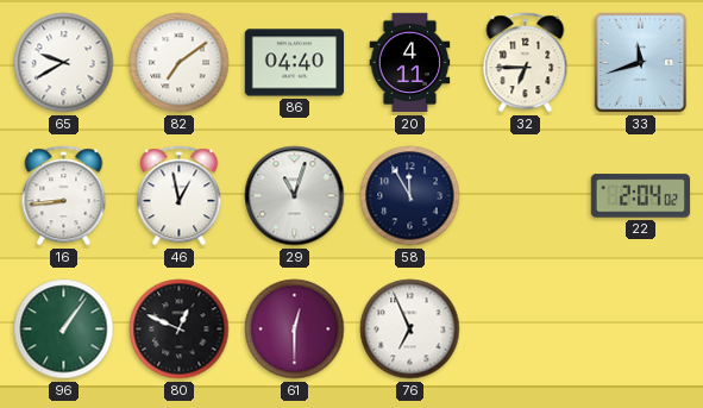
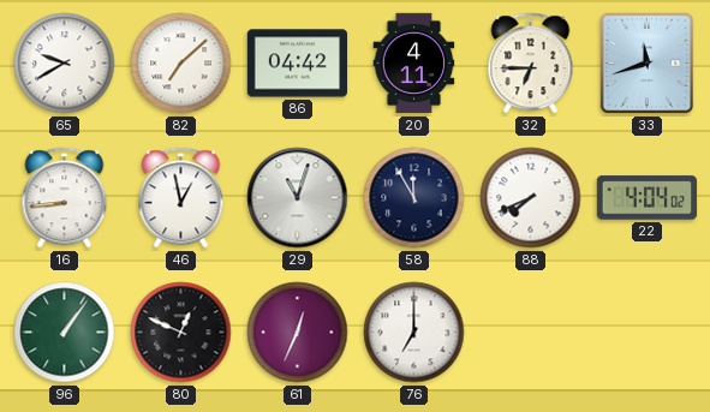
82: 7:09 -> 7:08 (181, 64)
86: 04:40 -> 04:42 (298, 64)
88: none -> 7:41 (531, 198)
22: 2:04 -> 4:04 (648, 198)
61: 12:30 -> 12:34 (298, 333)
76: 6:56 -> 7:00 (414, 333)
